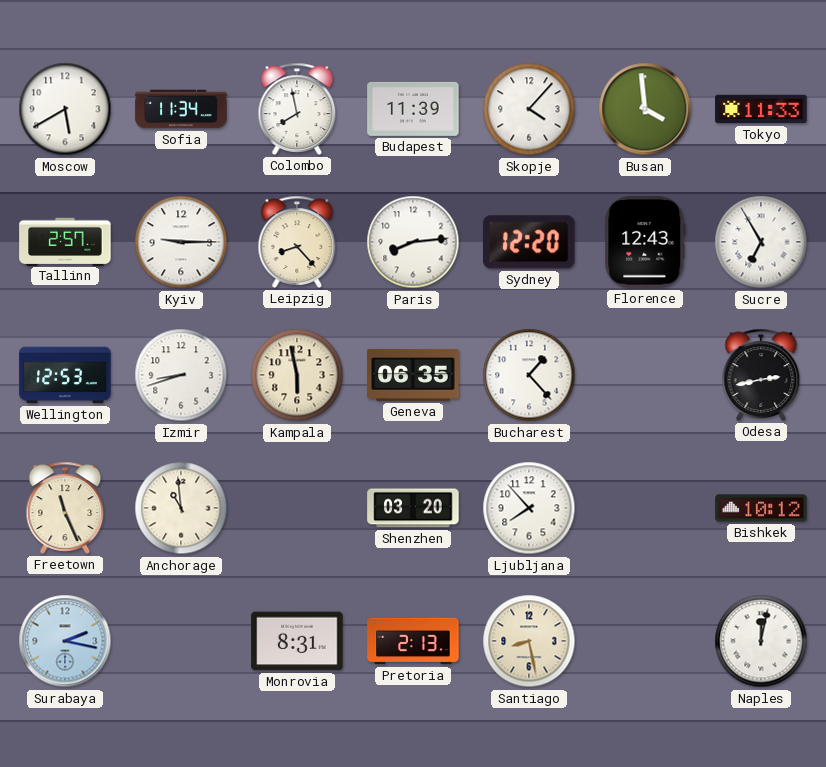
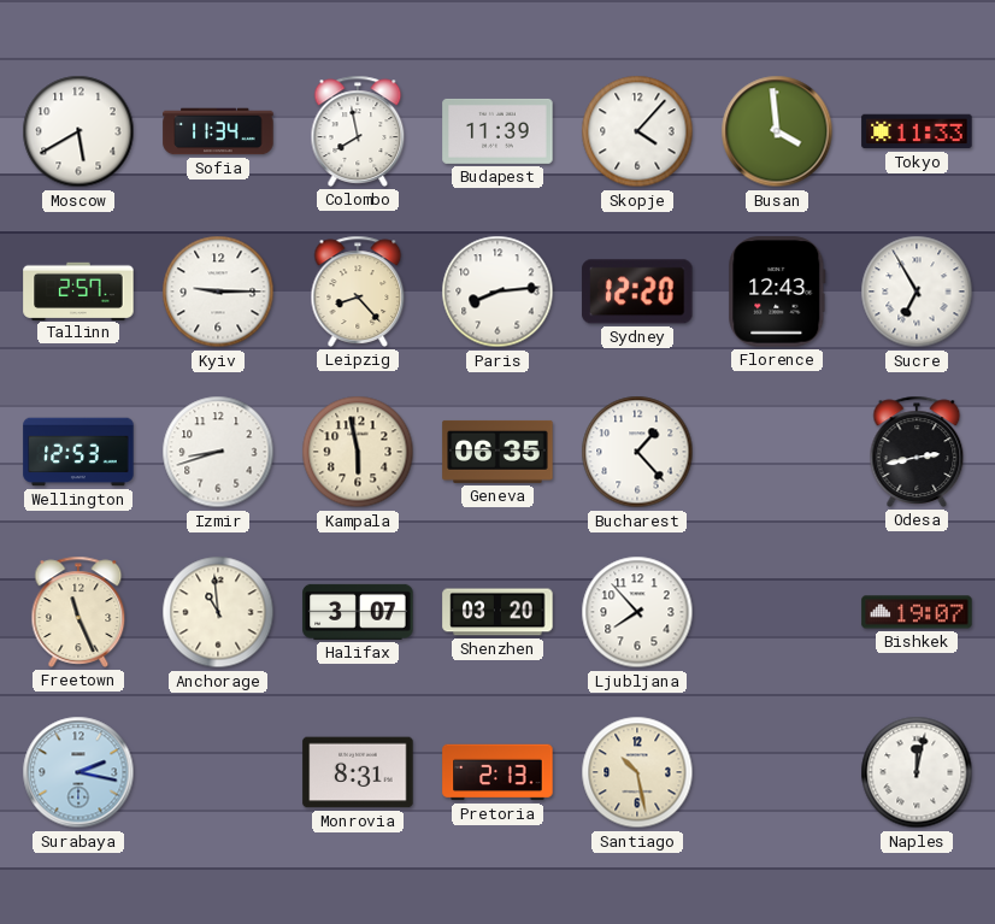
Halifax: none -> 3:07 (358, 612)
Bishkek: 10:12 -> 19:07 (917, 612)
Santiago: 8:28 -> 10:28 (637, 772)
